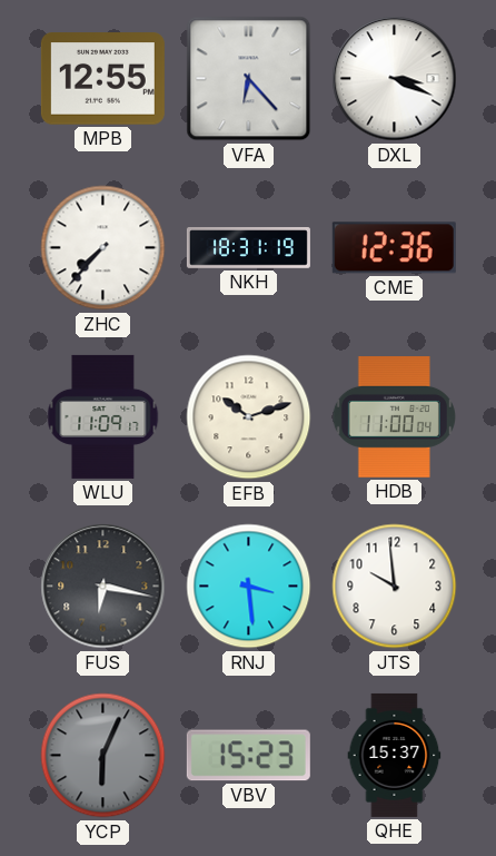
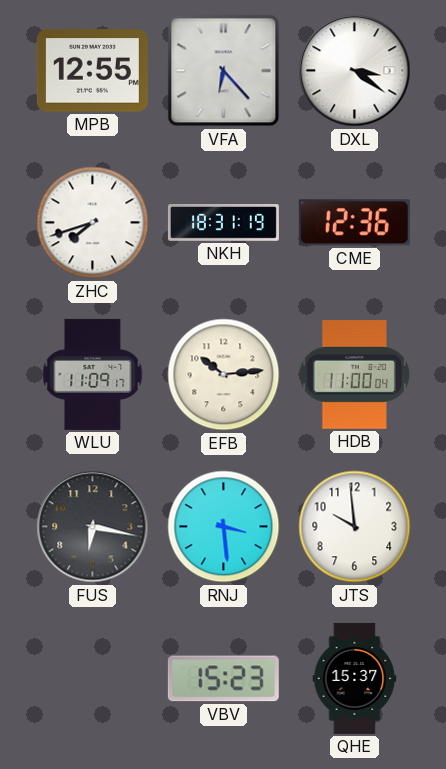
DXL: 3:19 -> 3:21 (355, 71)
ZHC: 7:37 -> 7:42 (93, 223)
EFB: 10:12 -> 10:14 (224, 375)
YCP: 6:04 -> none (103, 756)
